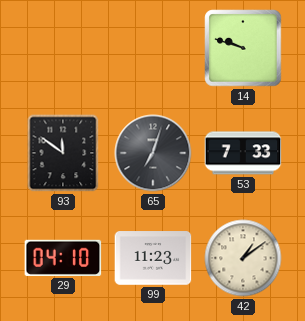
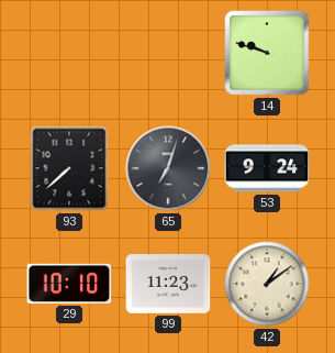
93: 11:51 -> 7:38 (69, 168)
53: 7:33 -> 9:24 (267, 168)
29: 04:10 -> 10:10 (69, 284)
